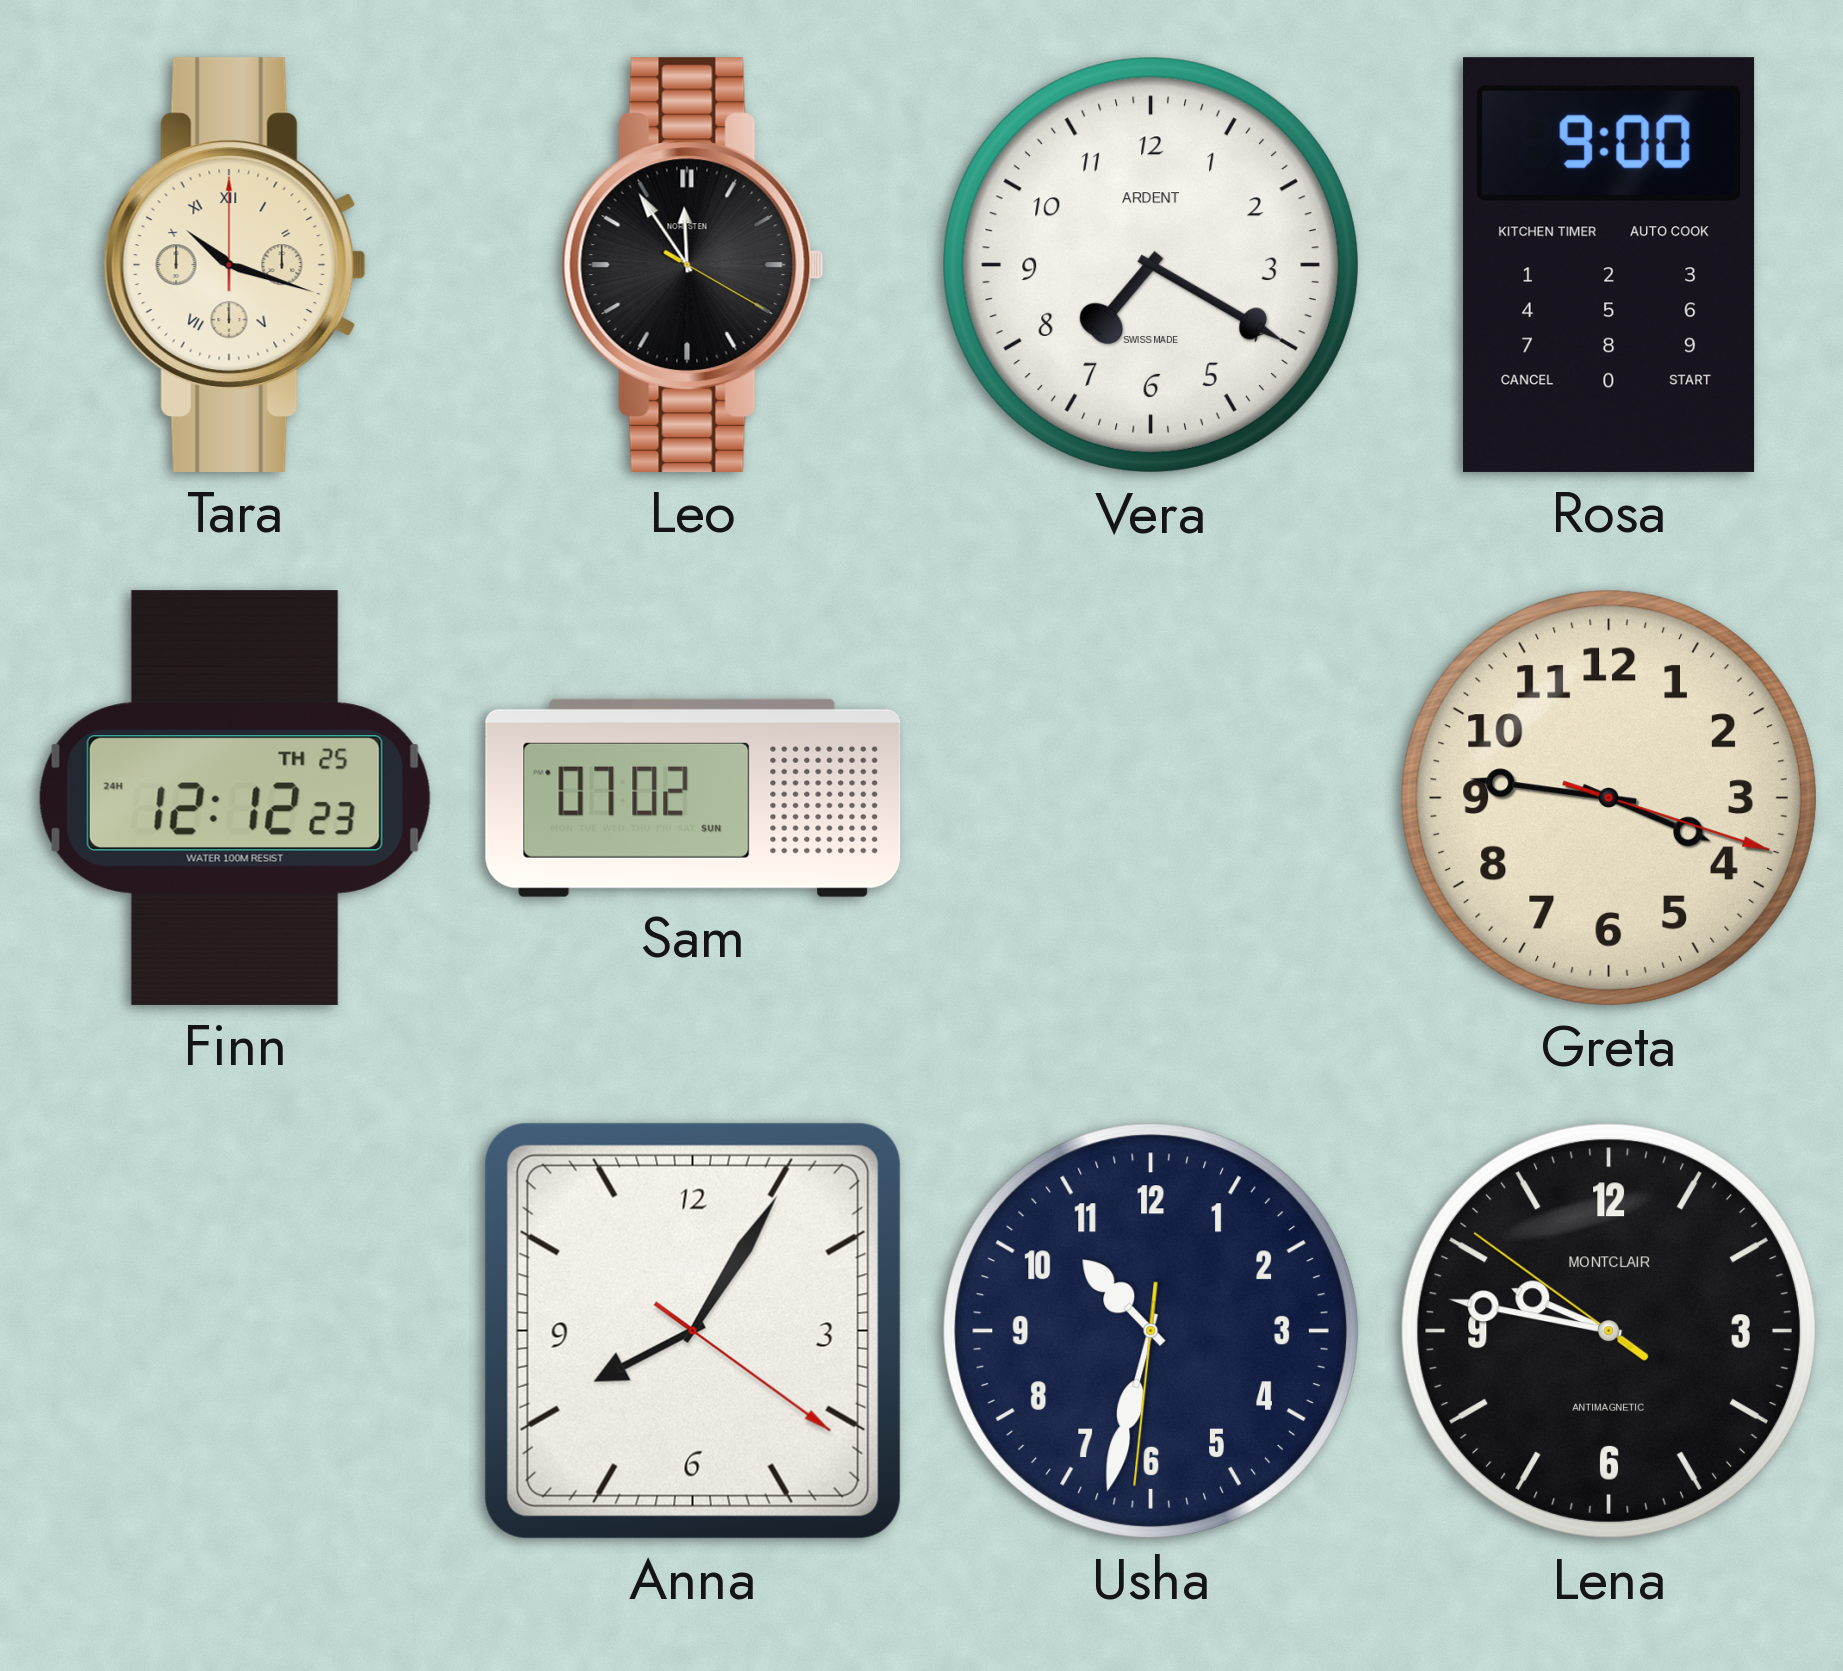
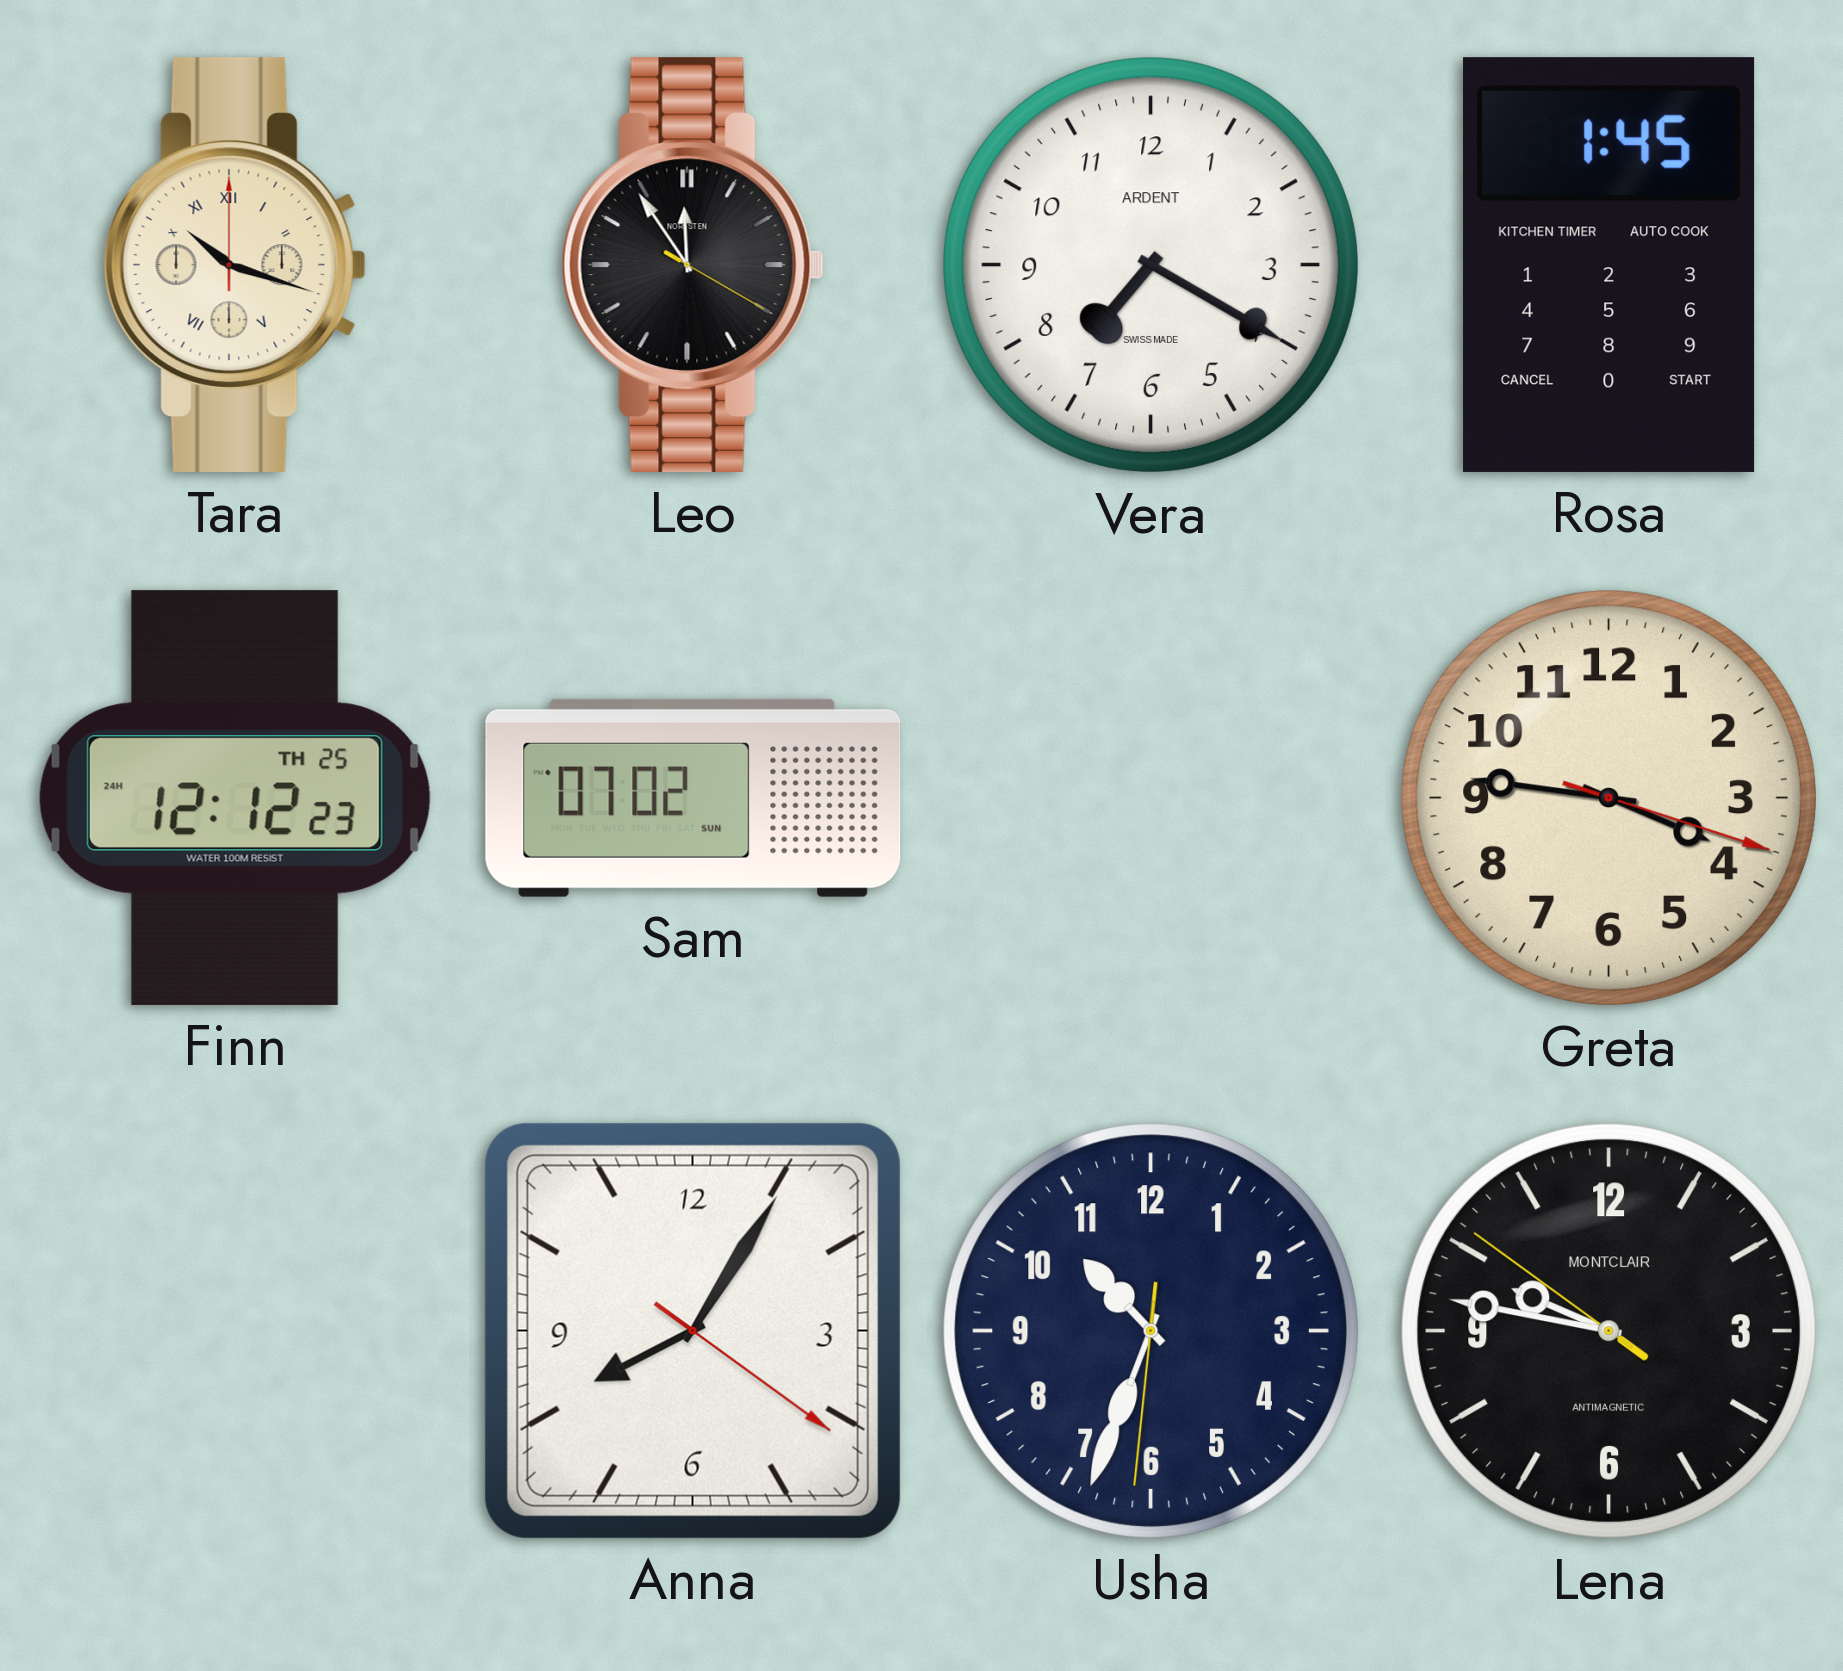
Rosa: 9:00 -> 1:45 (1609, 265)
Usha: 10:32 -> 10:33 (1151, 1331)
